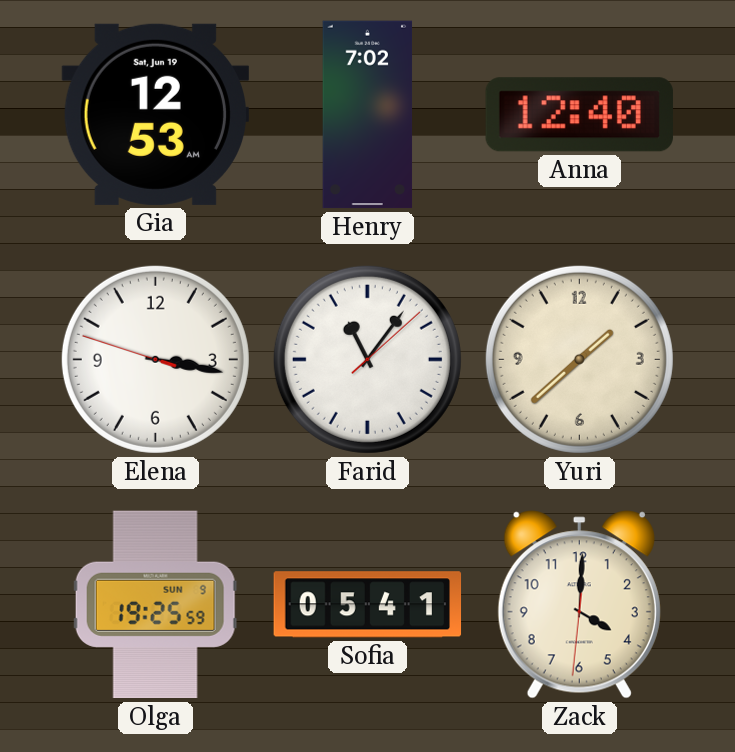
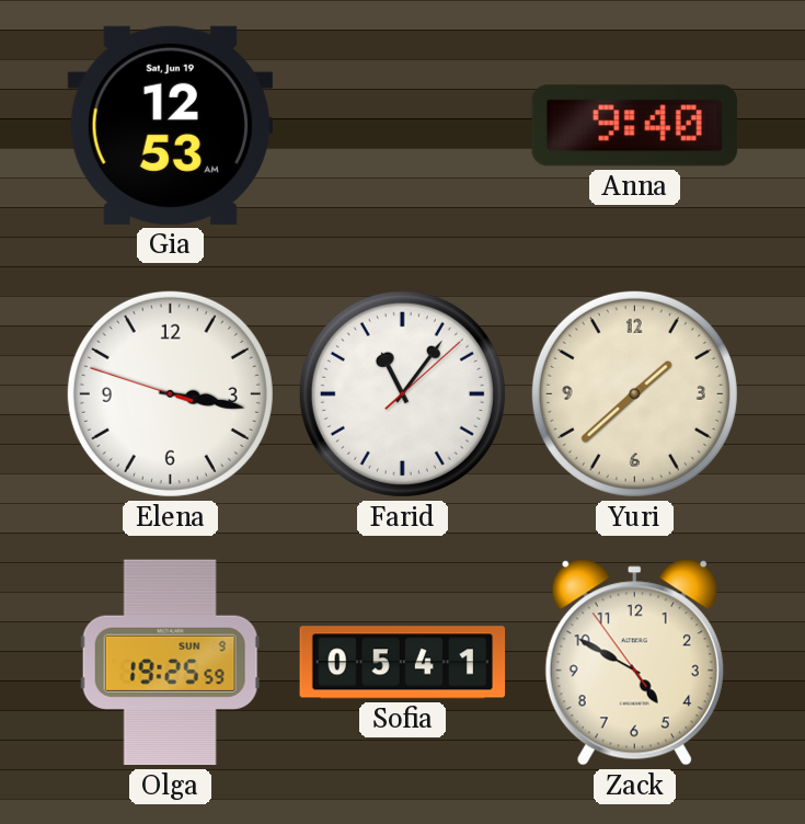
Henry: 7:02 -> none (368, 115)
Anna: 12:40 -> 9:40 (634, 126)
Zack: 4:00 -> 4:49 (634, 663)
